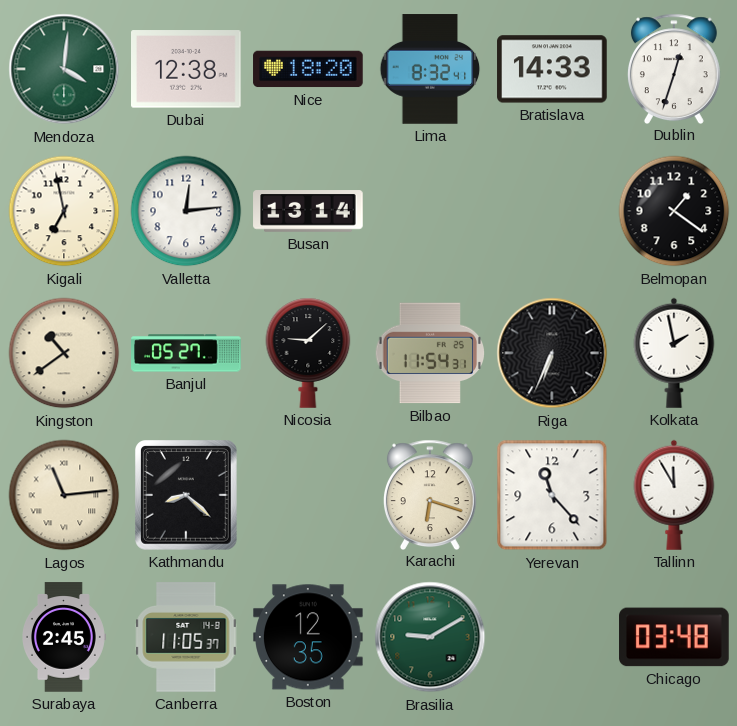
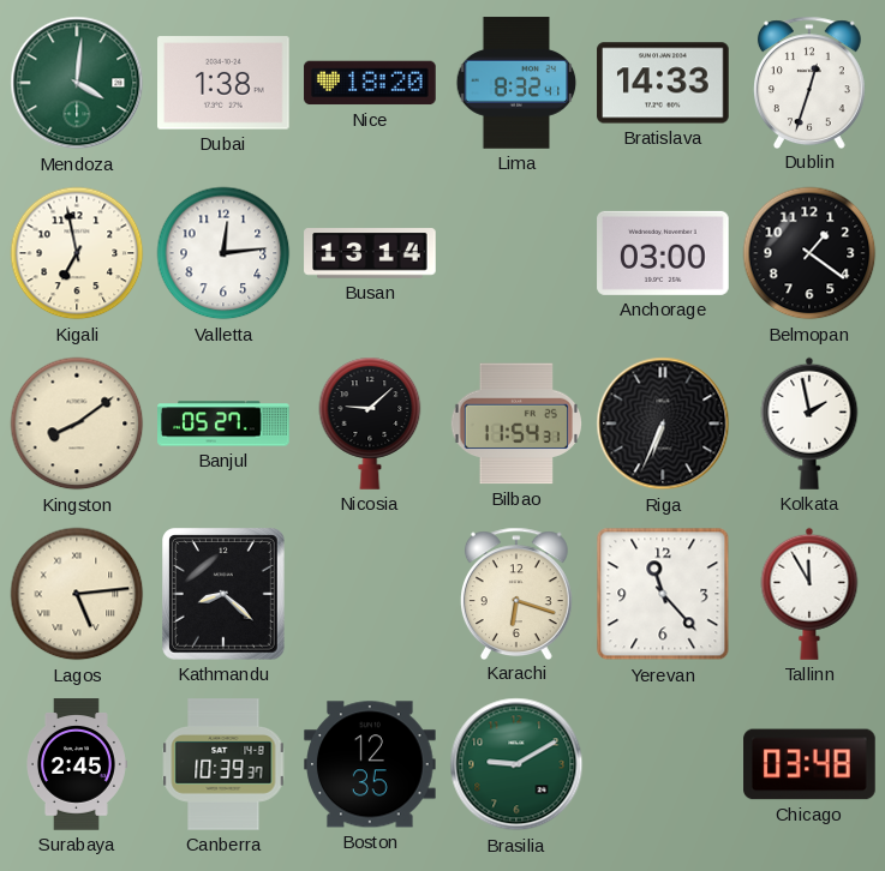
Dubai: 12:38 -> 1:38 (225, 83)
Anchorage: none -> 03:00 (663, 253)
Kingston: 10:39 -> 8:09 (77, 424)
Lagos: 11:14 -> 5:14 (77, 594)
Canberra: 11:05 -> 10:39 (223, 764)
